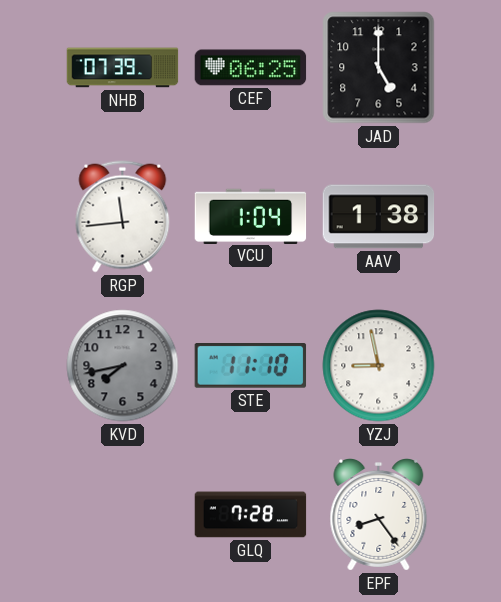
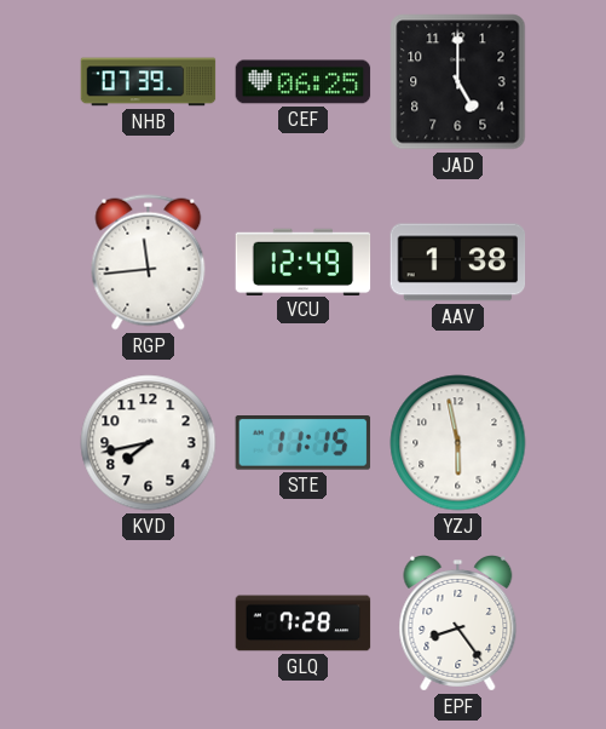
VCU: 1:04 -> 12:49 (304, 262)
KVD dial: grey -> white (149, 443)
STE: 11:10 -> 11:15 (304, 443)
YZJ: 8:58 -> 5:58 (458, 443)
